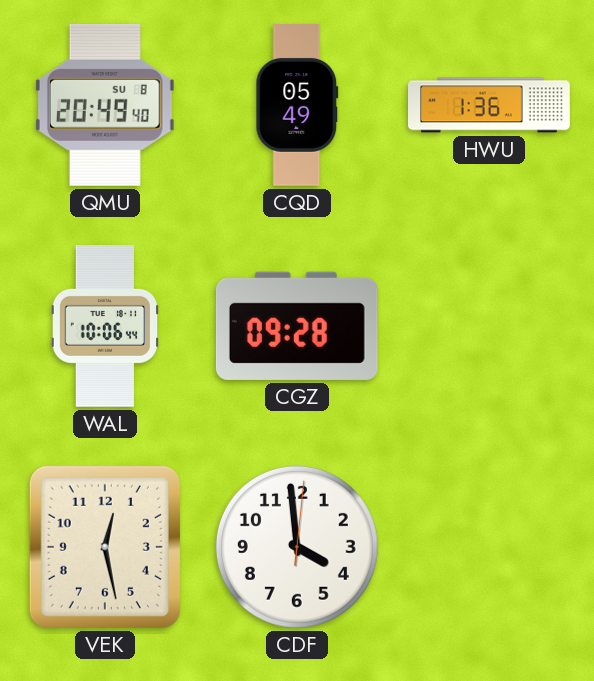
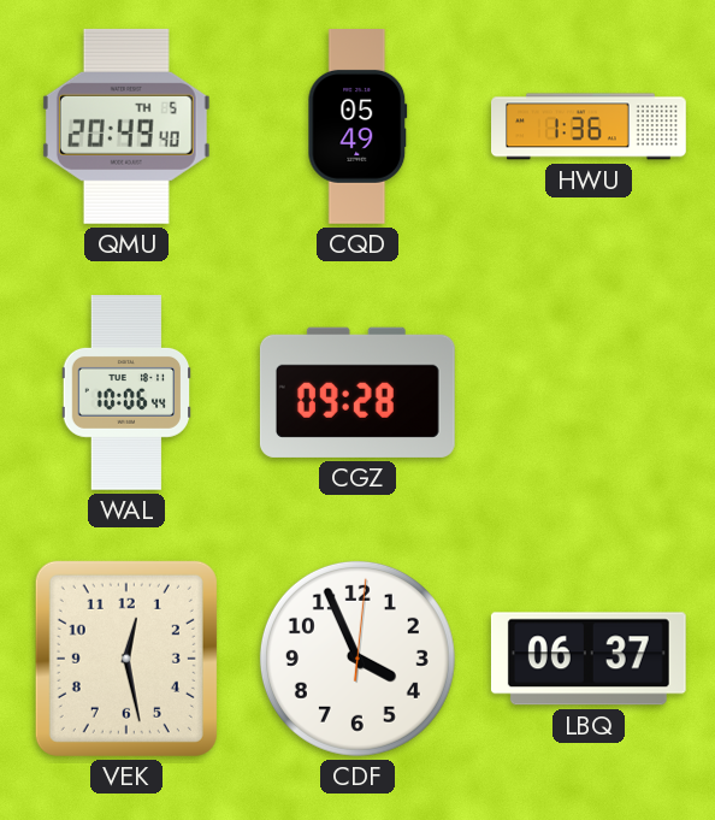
QMU date: SU 8 -> TH 5 (126, 126)
CDF: 3:59 -> 3:56 (357, 659)
LBQ: none -> 06:37 (589, 659)
